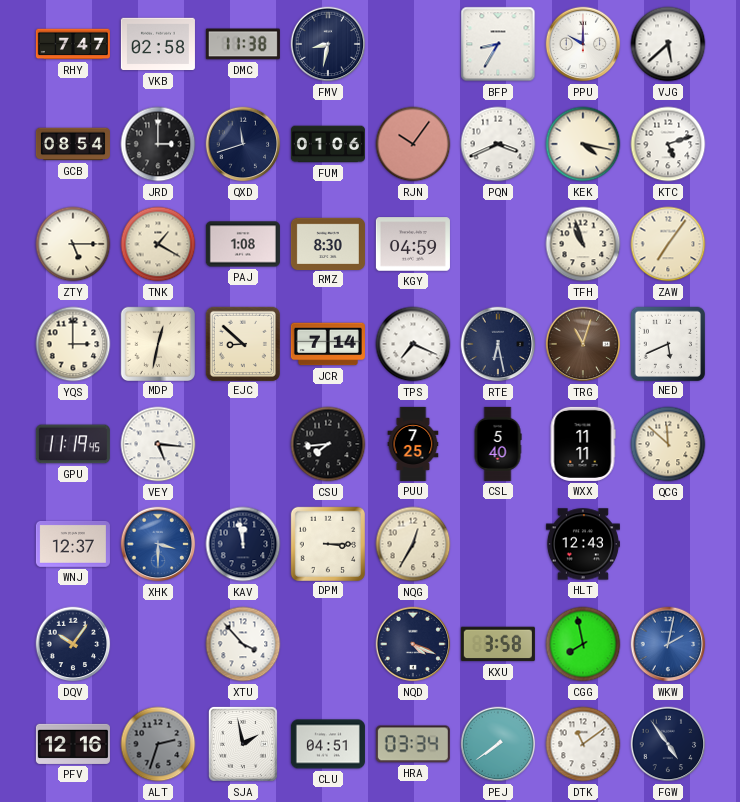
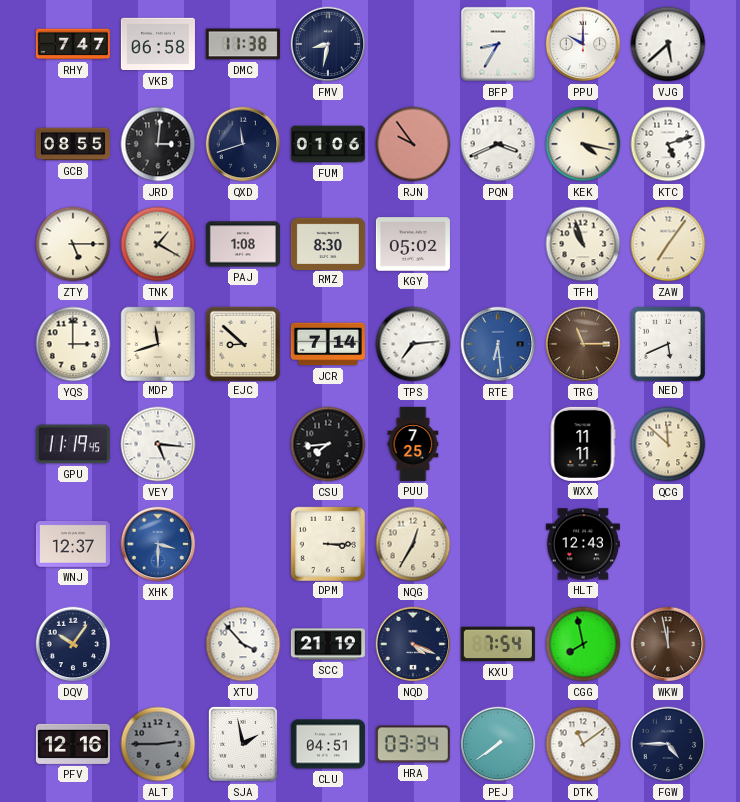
VKB: 02:58 -> 06:58 (158, 44)
GCB: 08:54 -> 08:55 (73, 144)
JRD: 3:00 -> 3:01 (158, 144)
RJN: 10:06 -> 9:54 (413, 144)
KGY: 04:59 -> 05:02 (413, 244)
MDP: 12:32 -> 11:42 (157, 343)
TPS: 7:19 -> 7:14 (413, 344)
RTE: 6:28 -> 6:29 (498, 344)
RTE dial: navy -> blue (498, 344)
TRG: 11:03 -> 11:15 (583, 344)
CSL: 5:40 -> none (498, 444)
KAV: 11:58 -> none (243, 544)
SCC: none -> 21:19 (328, 644)
KXU: 3:58 -> 7:54 (498, 644)
WKW: 2:02 -> 11:58 (668, 644)
WKW dial: blue -> brown (668, 644)
ALT: 2:33 -> 2:45 (158, 744)
FGW: 4:54 -> 4:45 (668, 744)
